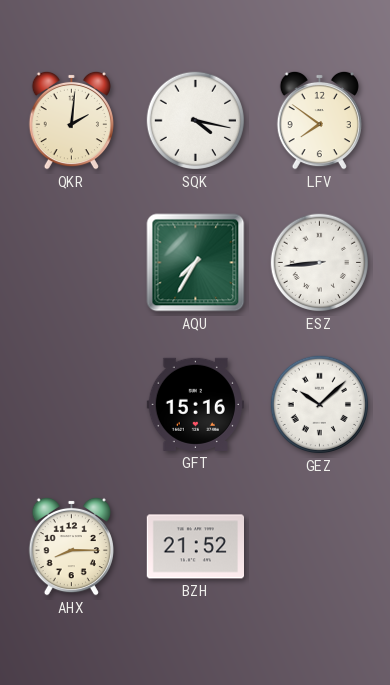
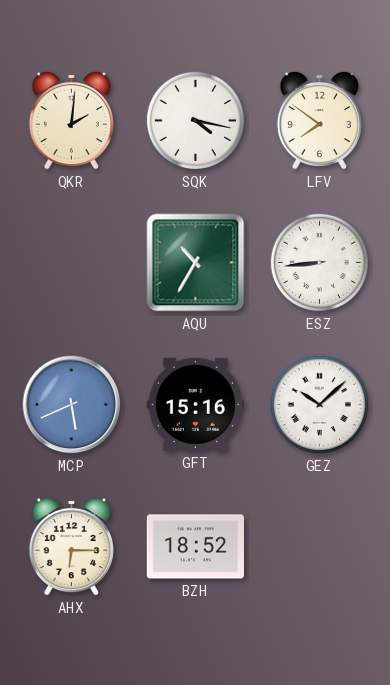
AQU: 7:35 -> 10:35 (196, 263)
MCP: none -> 5:41 (72, 405)
AHX: 8:15 -> 6:15 (71, 546)
BZH: 21:52 -> 18:52 (195, 547)
